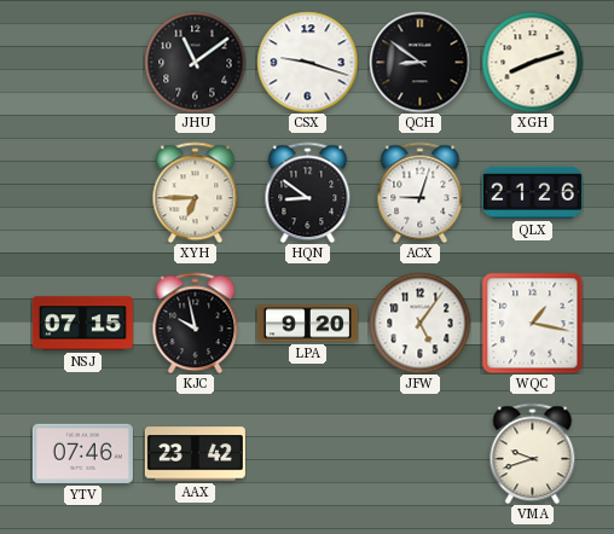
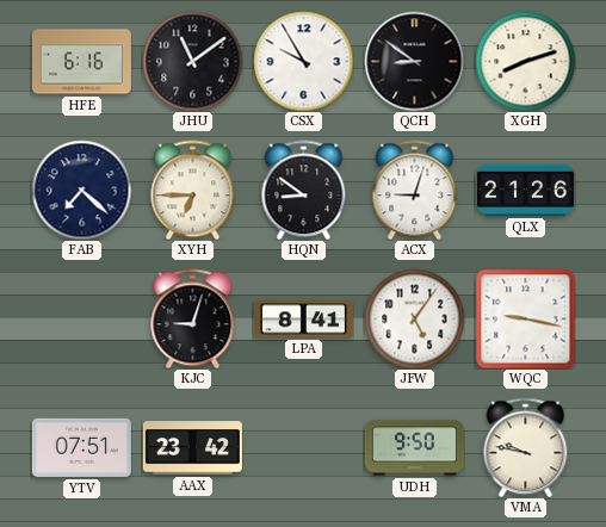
HFE: none -> 6:16 (81, 62)
CSX: 9:18 -> 9:55 (303, 61)
FAB: none -> 7:22 (81, 190)
NSJ: 07:15 -> none (82, 324)
KJC: 9:58 -> 9:03 (193, 318)
LPA: 9:20 -> 8:41 (303, 320)
WQC: 1:17 -> 9:17 (525, 318)
YTV: 07:46 -> 07:51 (81, 447)
UDH: none -> 9:50 (414, 448)
VMA: 9:42 -> 9:47 (526, 447)
